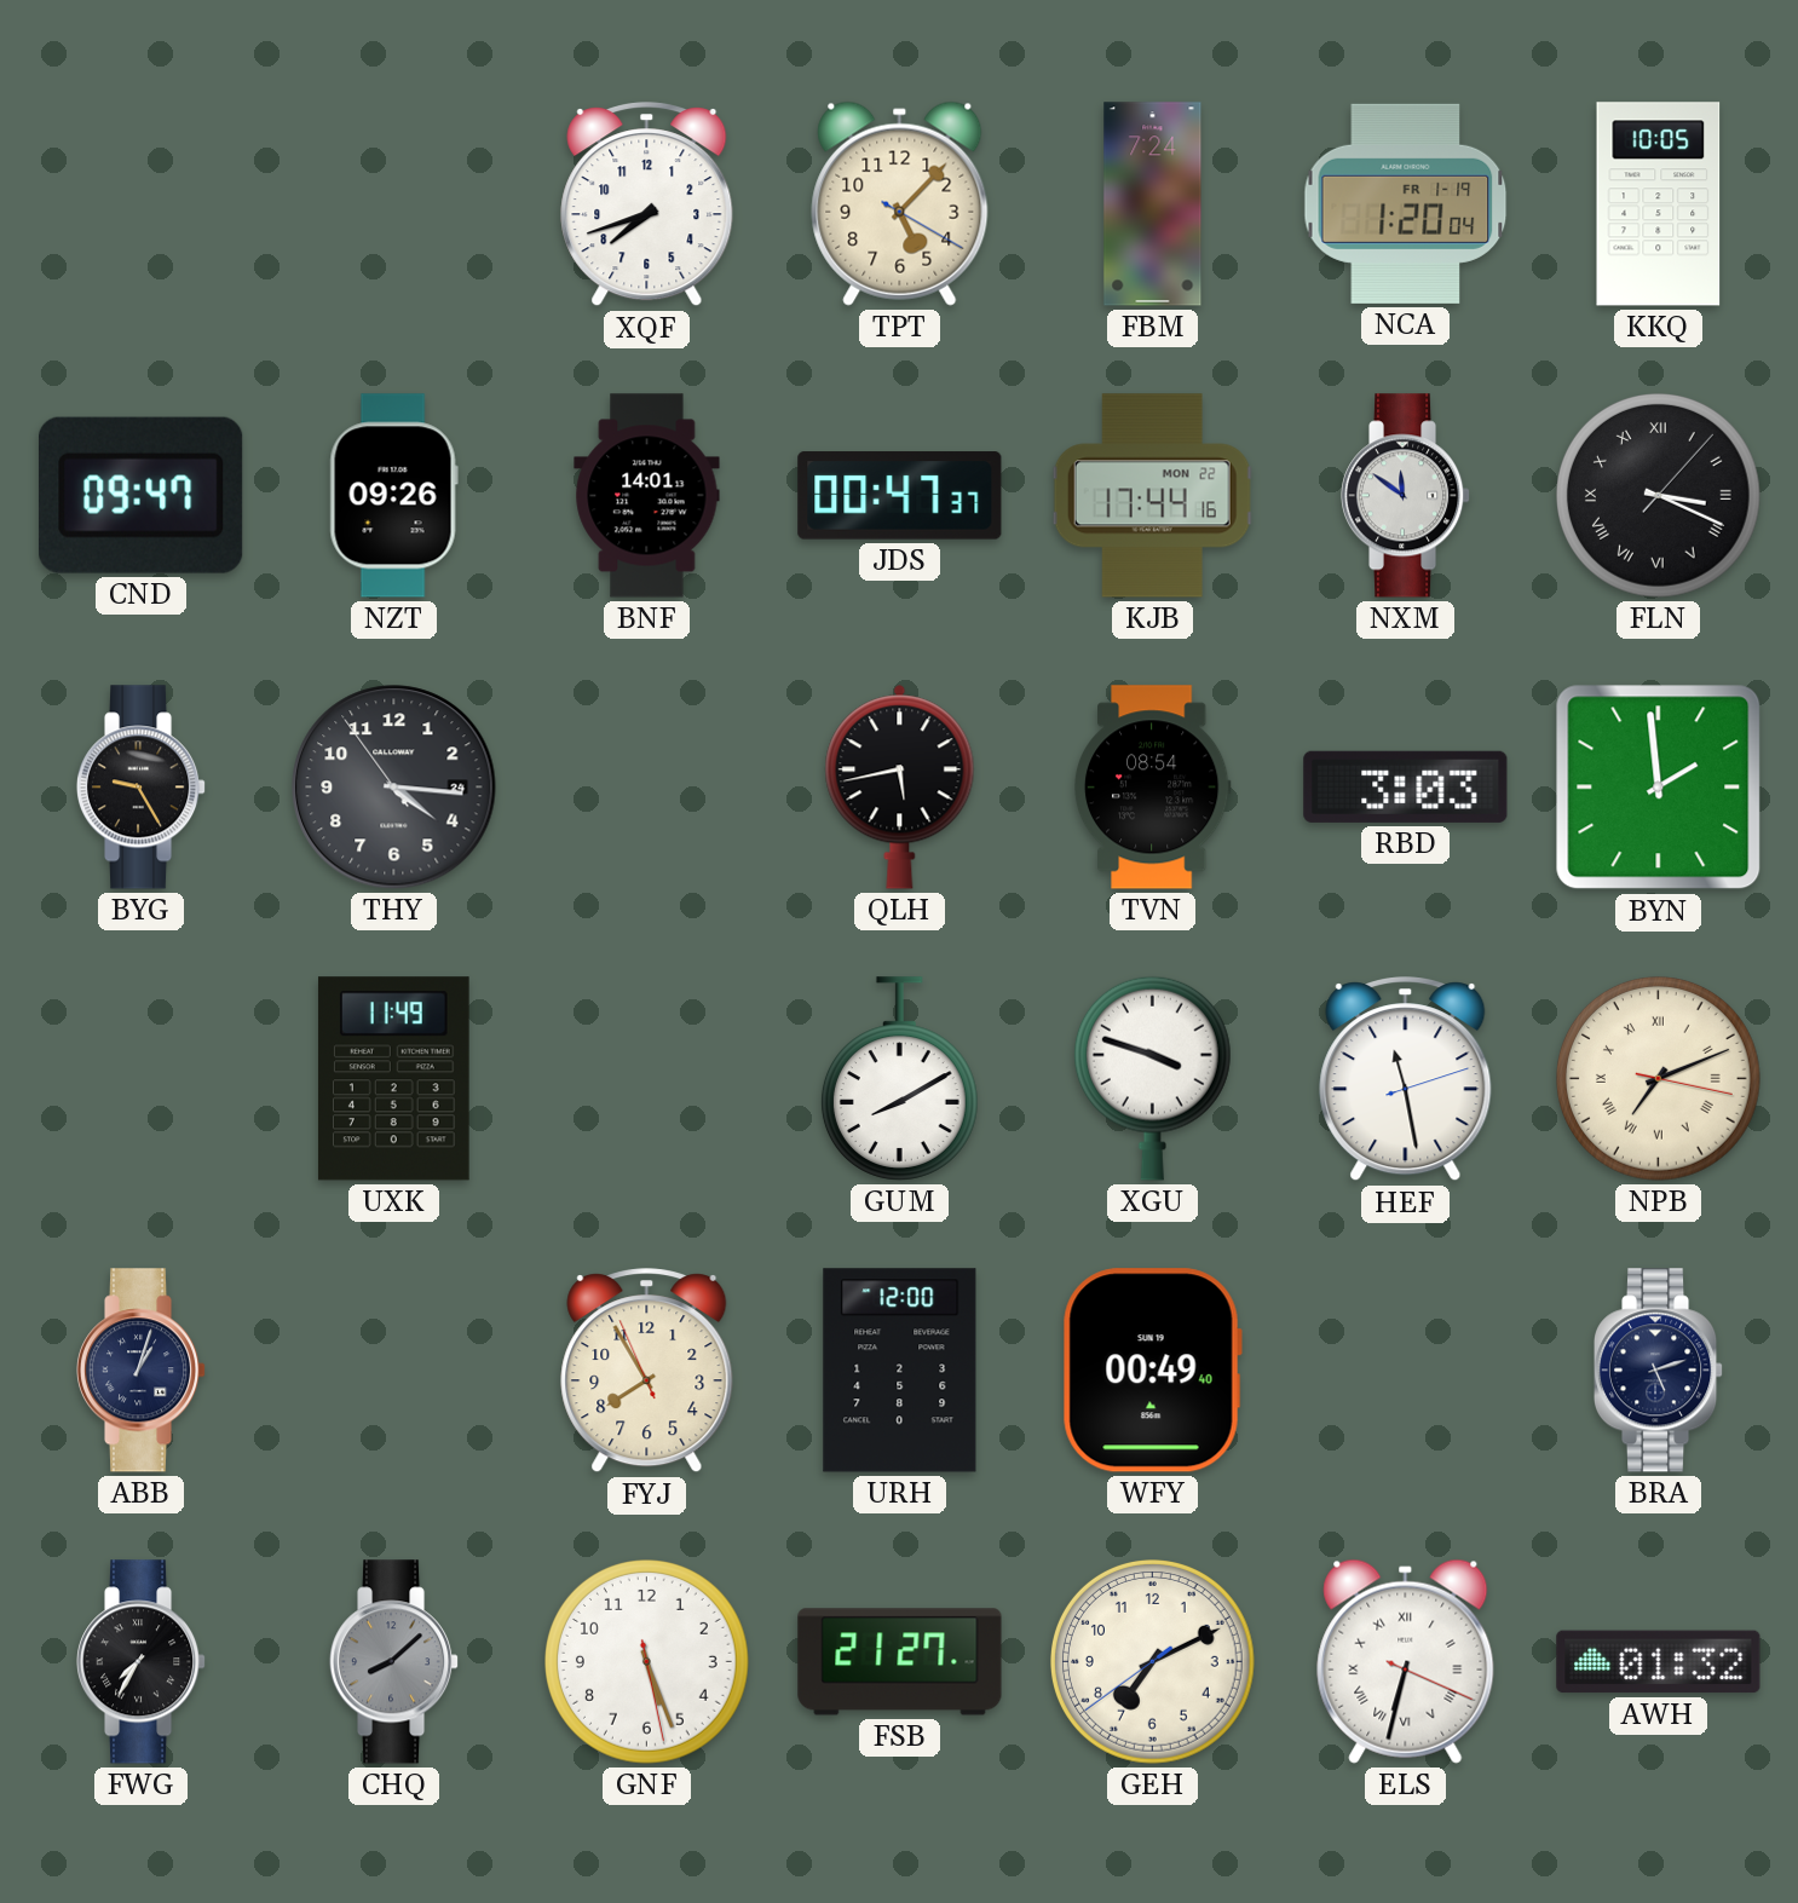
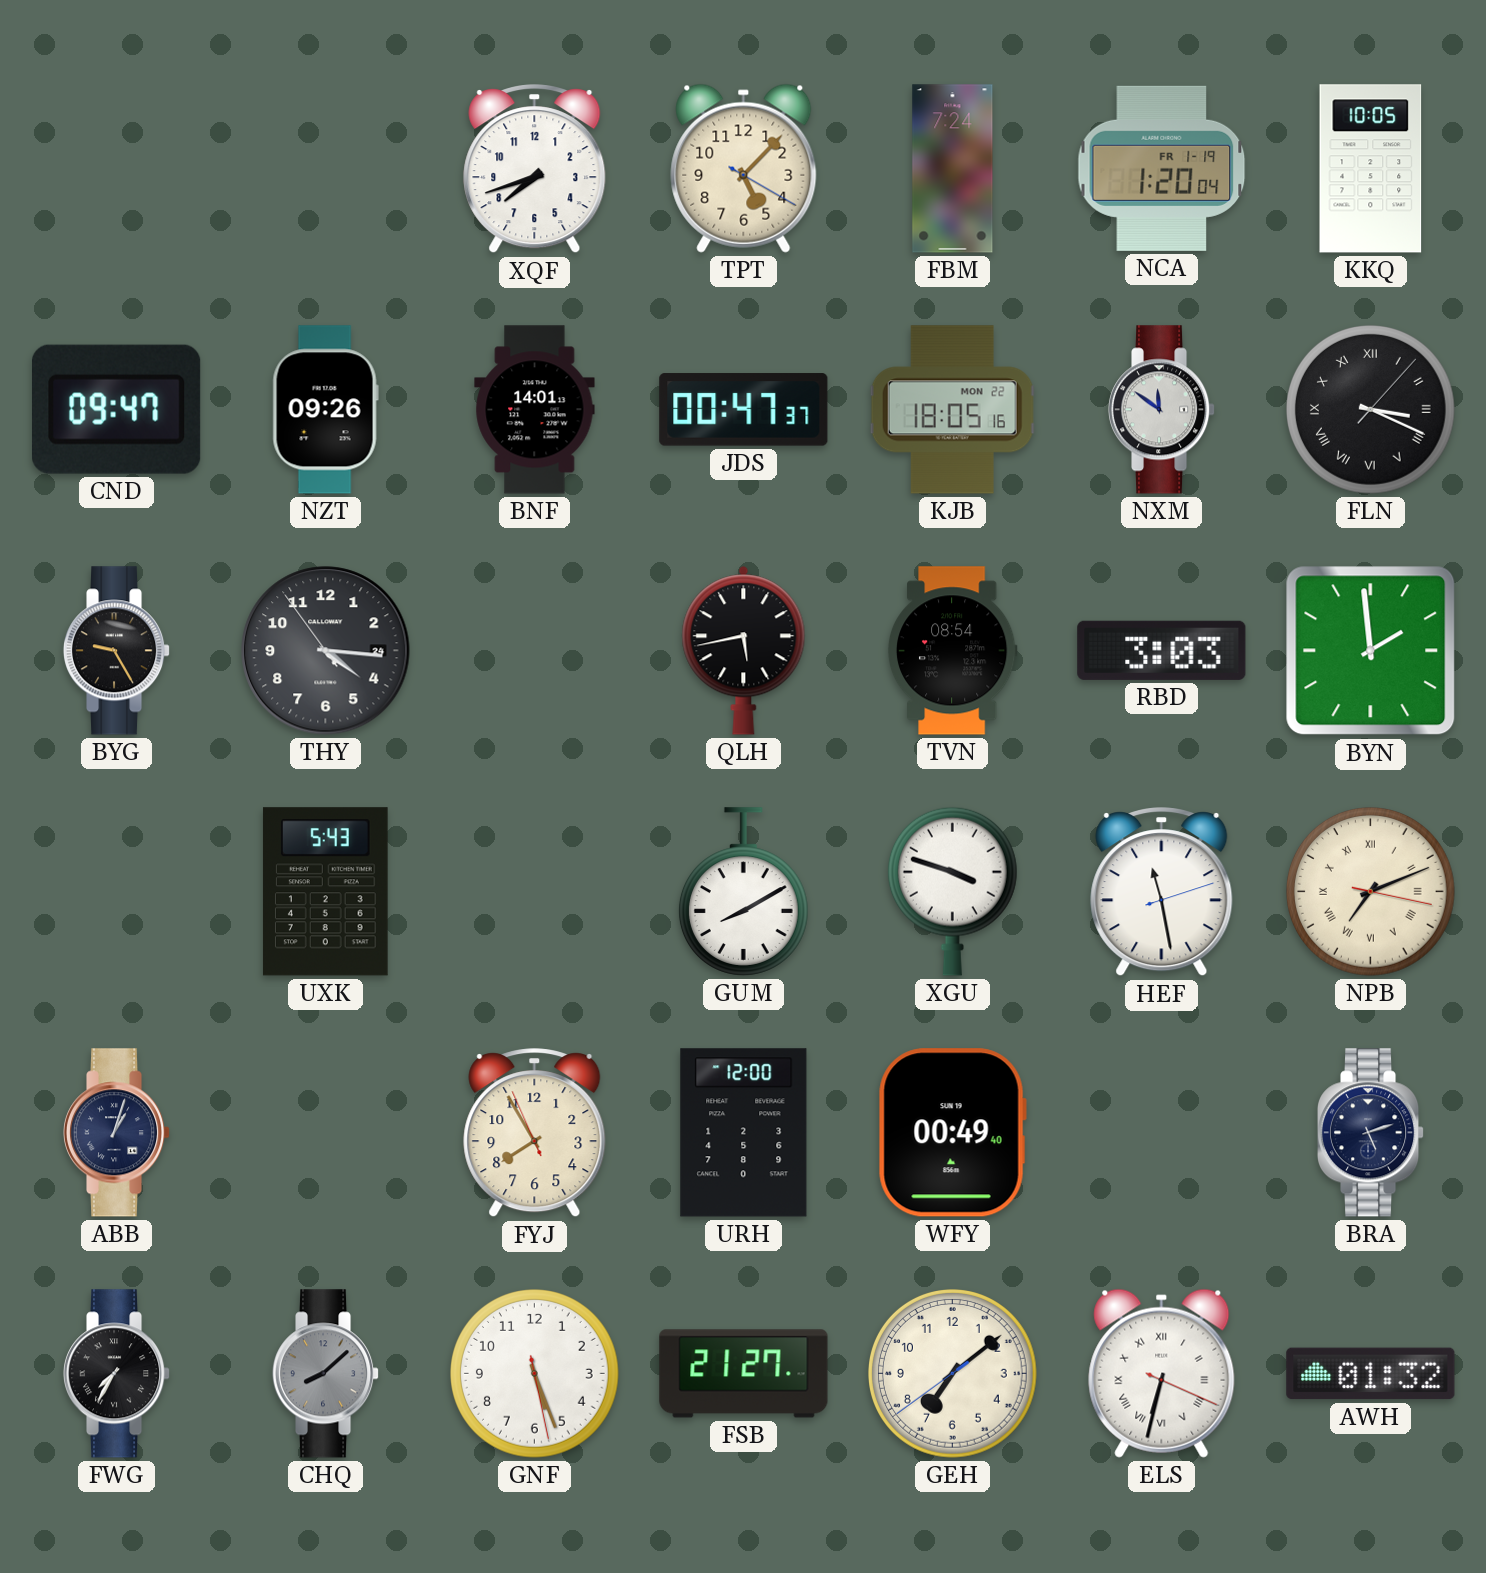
KJB: 17:44 -> 18:05 (952, 410)
UXK: 11:49 -> 5:43 (325, 892)
GEH: 7:10 -> 7:08 (953, 1374)
